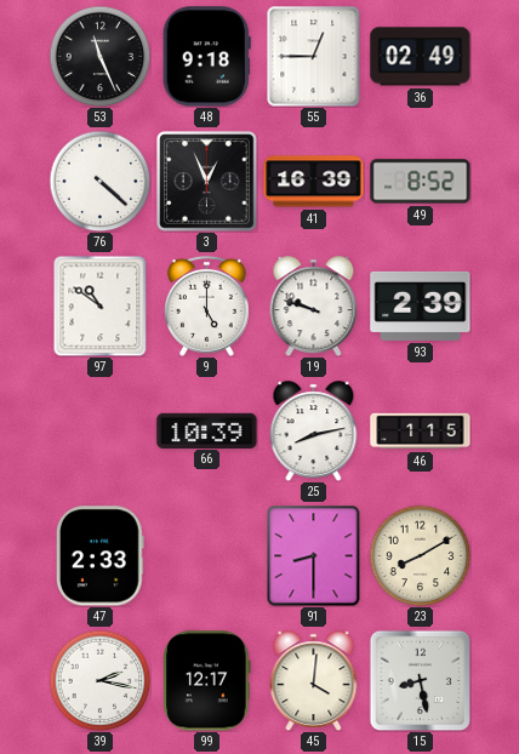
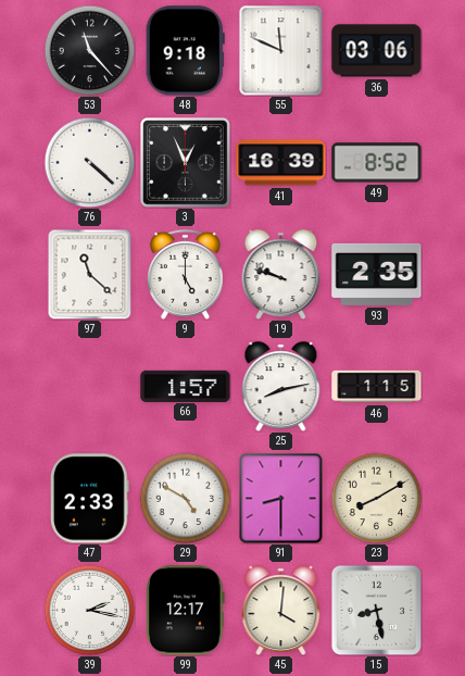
53: 11:26 -> 11:23 (89, 50)
55: 12:45 -> 11:49 (281, 50)
36: 02:49 -> 03:06 (377, 51)
97: 10:51 -> 11:22 (90, 274)
93: 2:39 -> 2:35 (377, 274)
66: 10:39 -> 1:57 (186, 386)
29: none -> 4:50 (185, 498)
